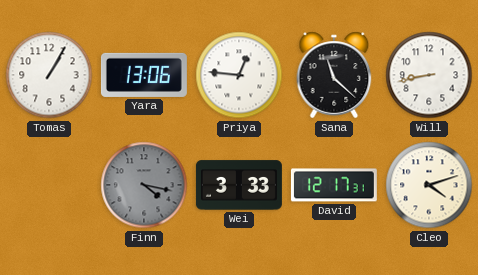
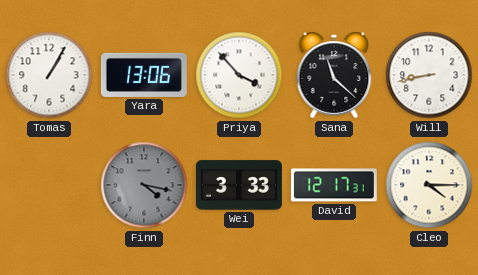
Priya: 12:46 -> 3:53 (239, 75)
Cleo: 4:12 -> 4:15 (429, 185)
